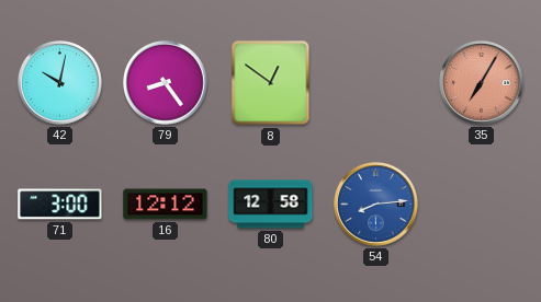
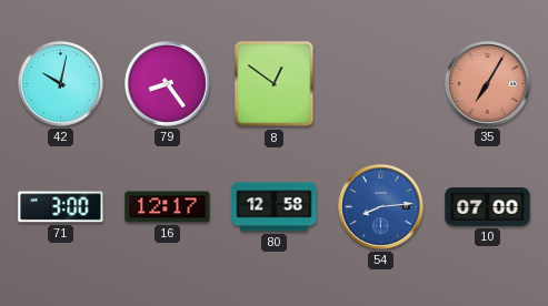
16: 12:12 -> 12:17 (168, 207)
10: none -> 07:00 (488, 207)
